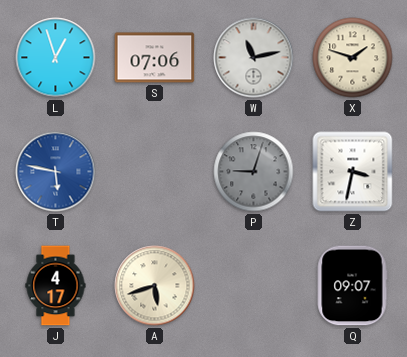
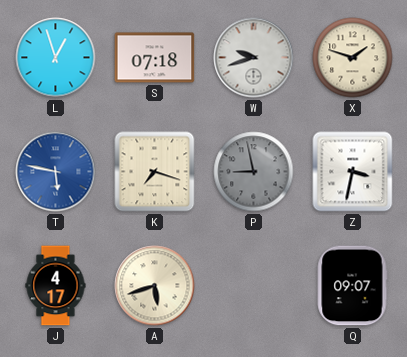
S: 07:06 -> 07:18 (155, 58)
W: 11:13 -> 9:42 (254, 58)
K: none -> 7:18 (155, 172)
P: 9:03 -> 8:58 (254, 172)
